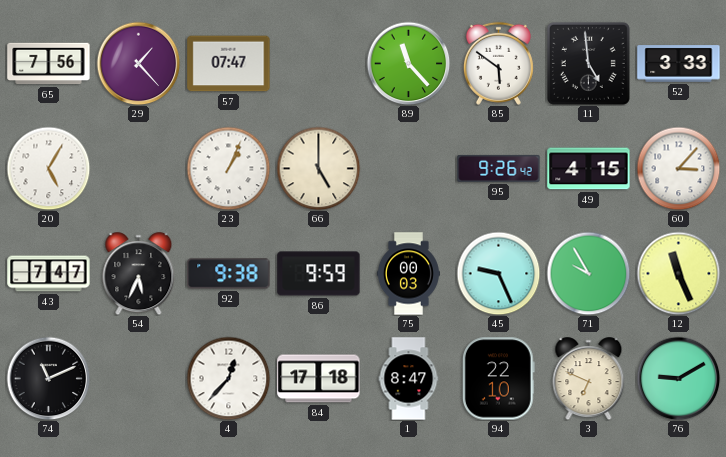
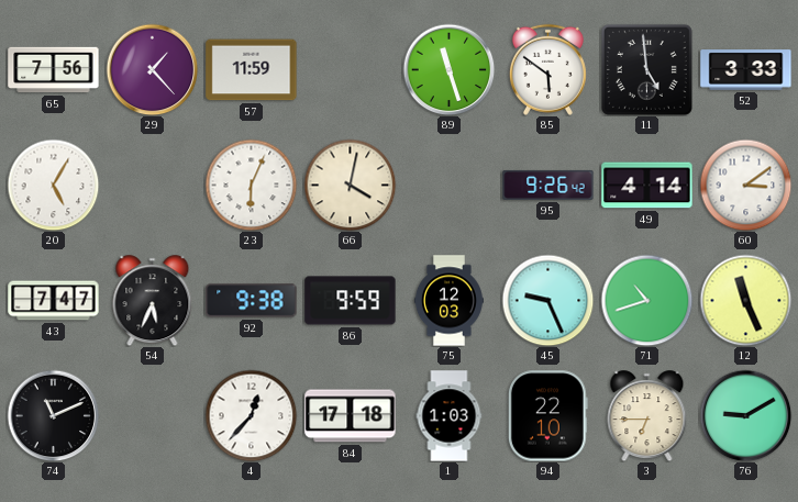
57: 07:47 -> 11:59 (252, 70)
89: 11:23 -> 11:27 (448, 69)
23: 1:04 -> 6:04 (251, 185)
66: 5:00 -> 4:02 (350, 185)
49: 4:15 -> 4:14 (647, 186)
60: 3:07 -> 3:09 (745, 185)
75: 00:03 -> 12:03 (448, 301)
71: 9:55 -> 10:42 (646, 300)
1: 8:47 -> 1:03 (450, 416)
3: 6:49 -> 6:45 (647, 416)
